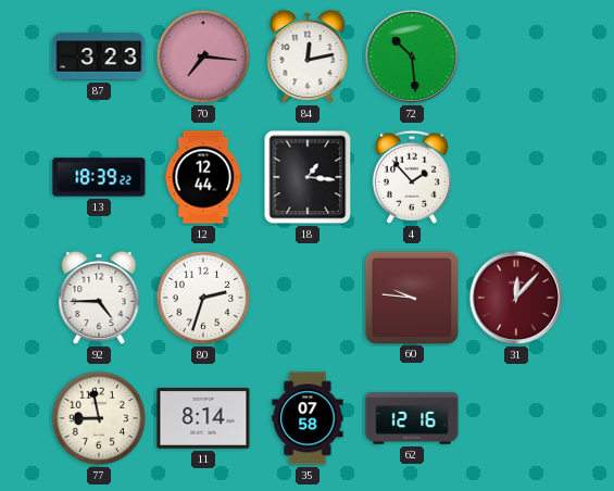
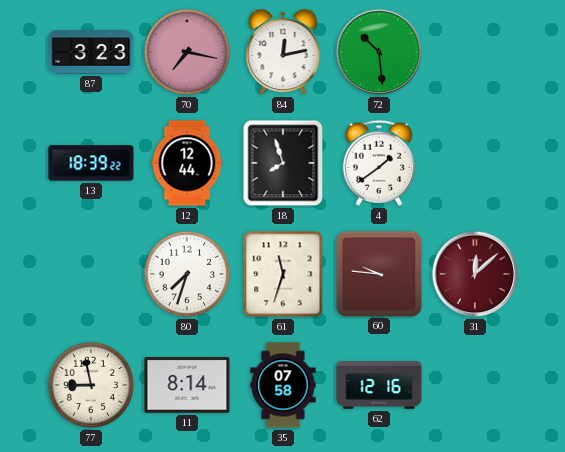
70: 7:16 -> 7:17 (187, 52)
18: 1:16 -> 7:57 (283, 163)
4: 1:53 -> 1:39 (379, 163)
92: 4:45 -> none (99, 298)
80: 2:33 -> 7:33 (187, 274)
61: none -> 11:33 (283, 274)
31: 12:07 -> 12:08 (475, 274)
